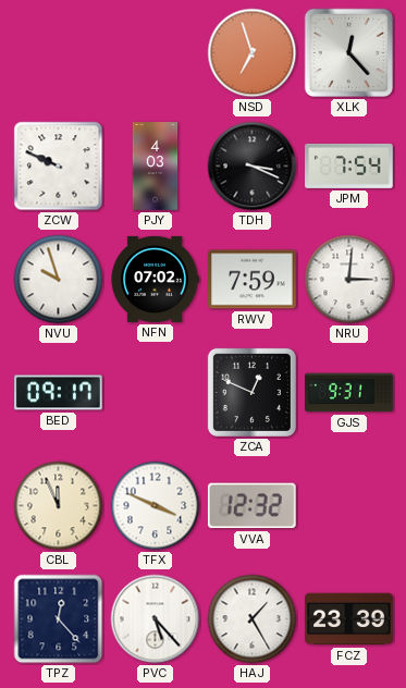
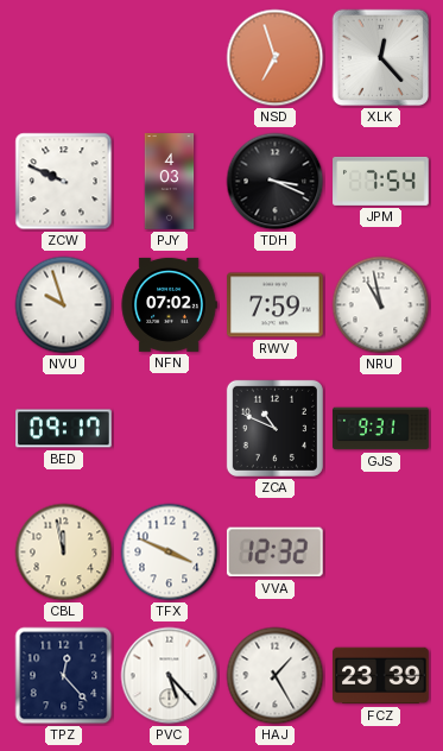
NRU: 3:01 -> 10:58 (381, 305)
ZCA: 12:49 -> 10:49 (274, 428)
CBL: 11:56 -> 11:58 (64, 553)
